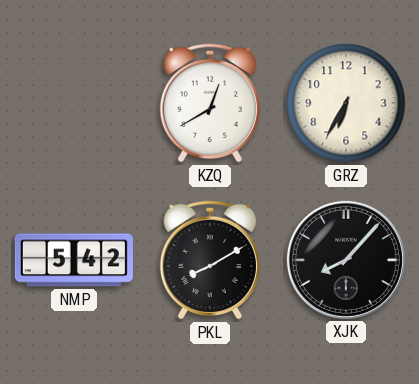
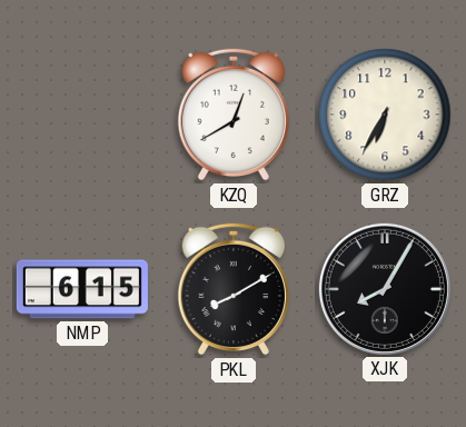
NMP: 5:42 -> 6:15 (82, 289)
XJK: 8:07 -> 8:05 (385, 289)
